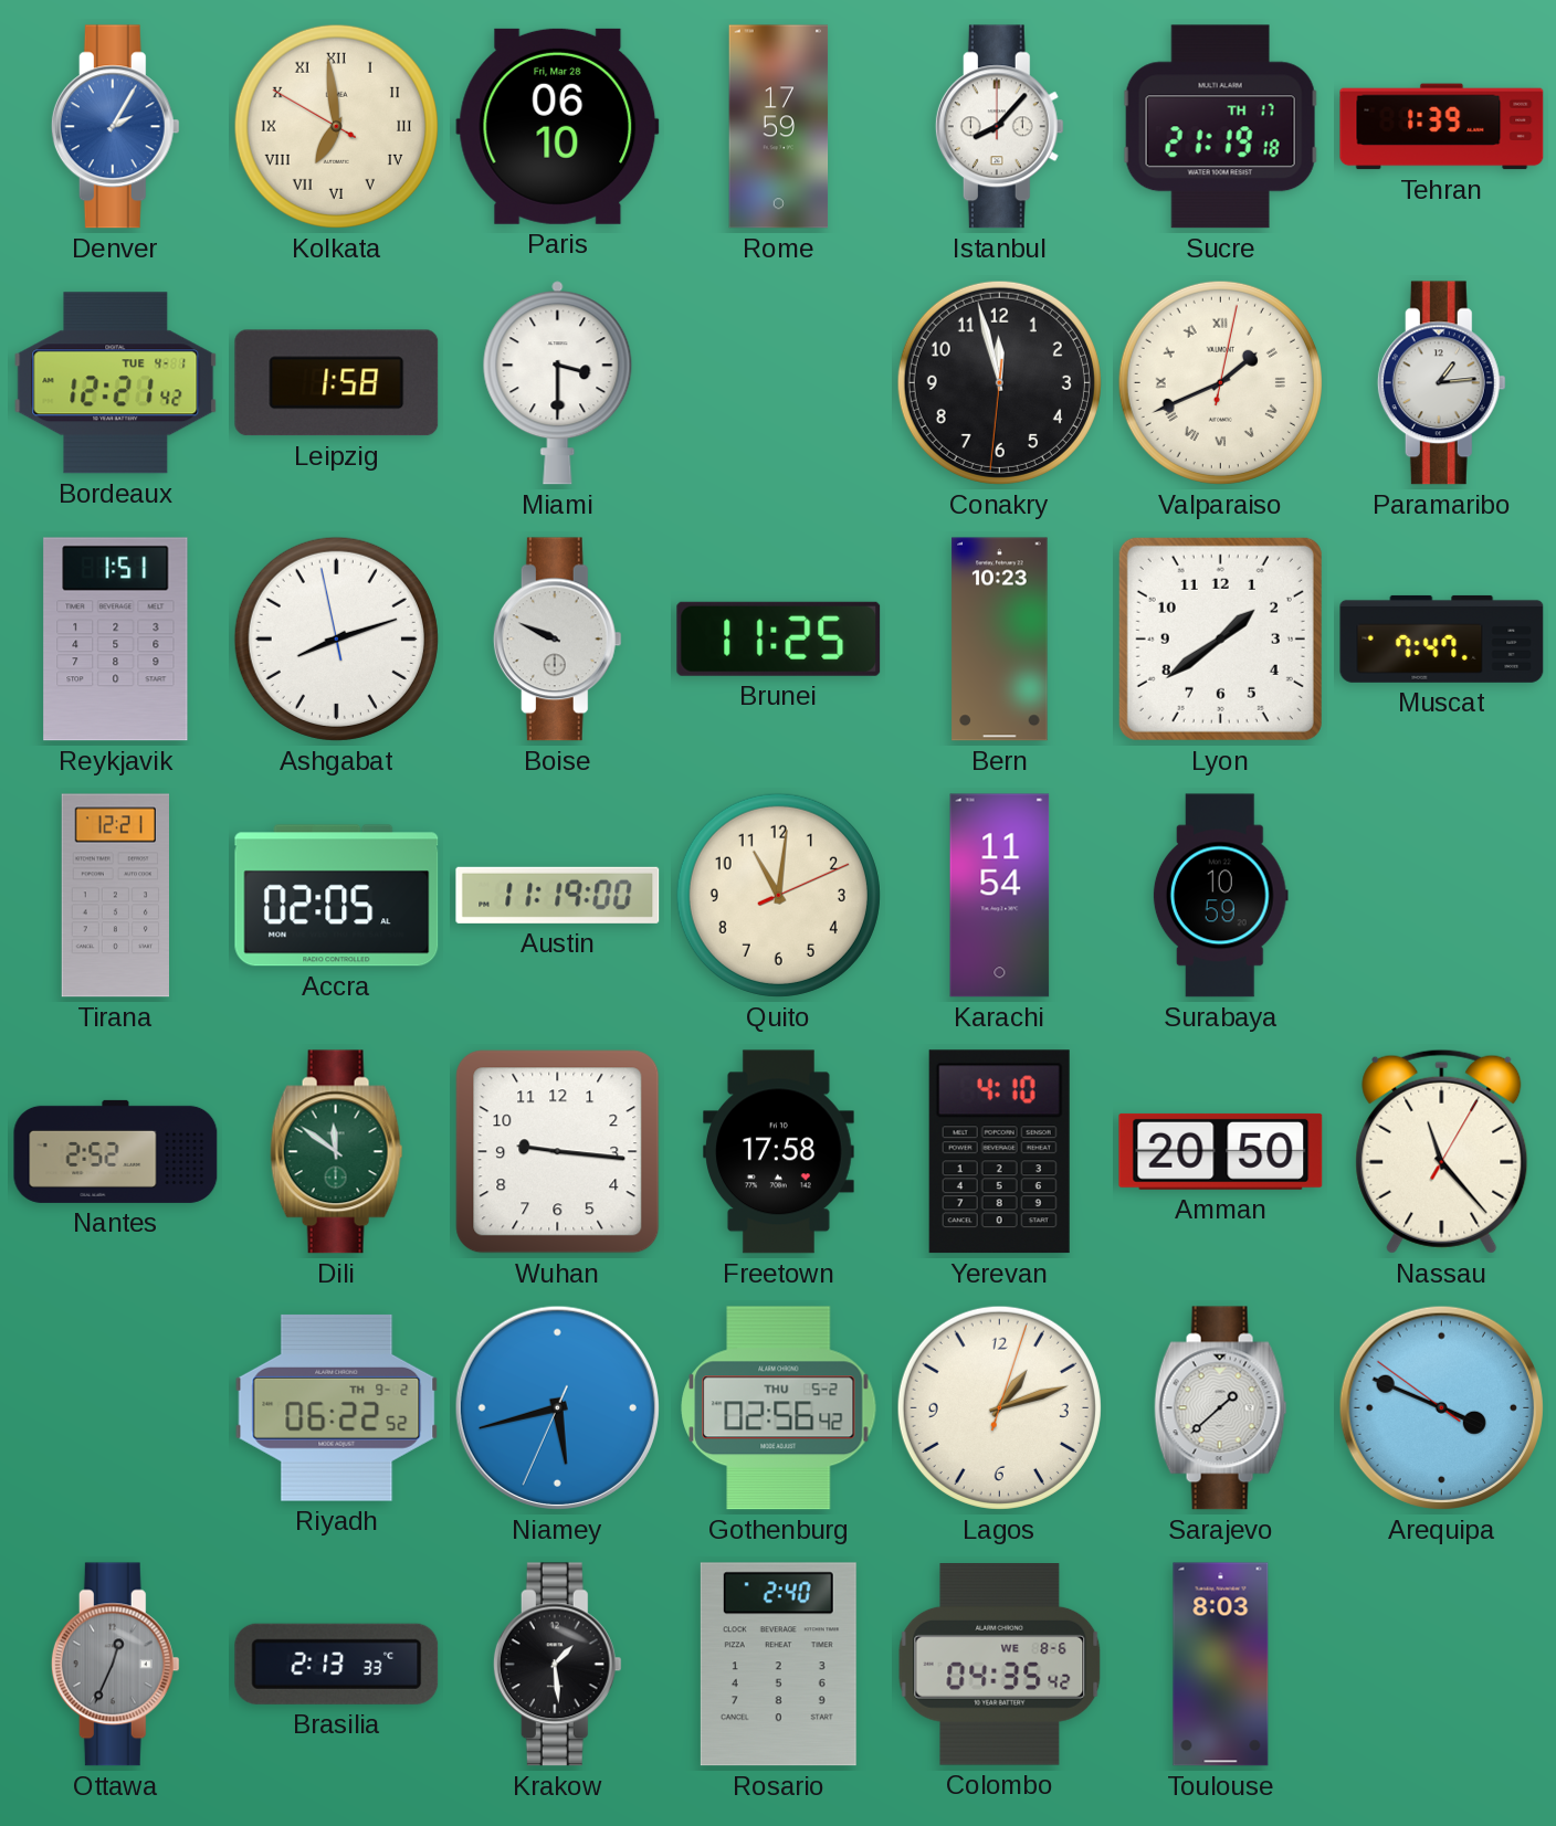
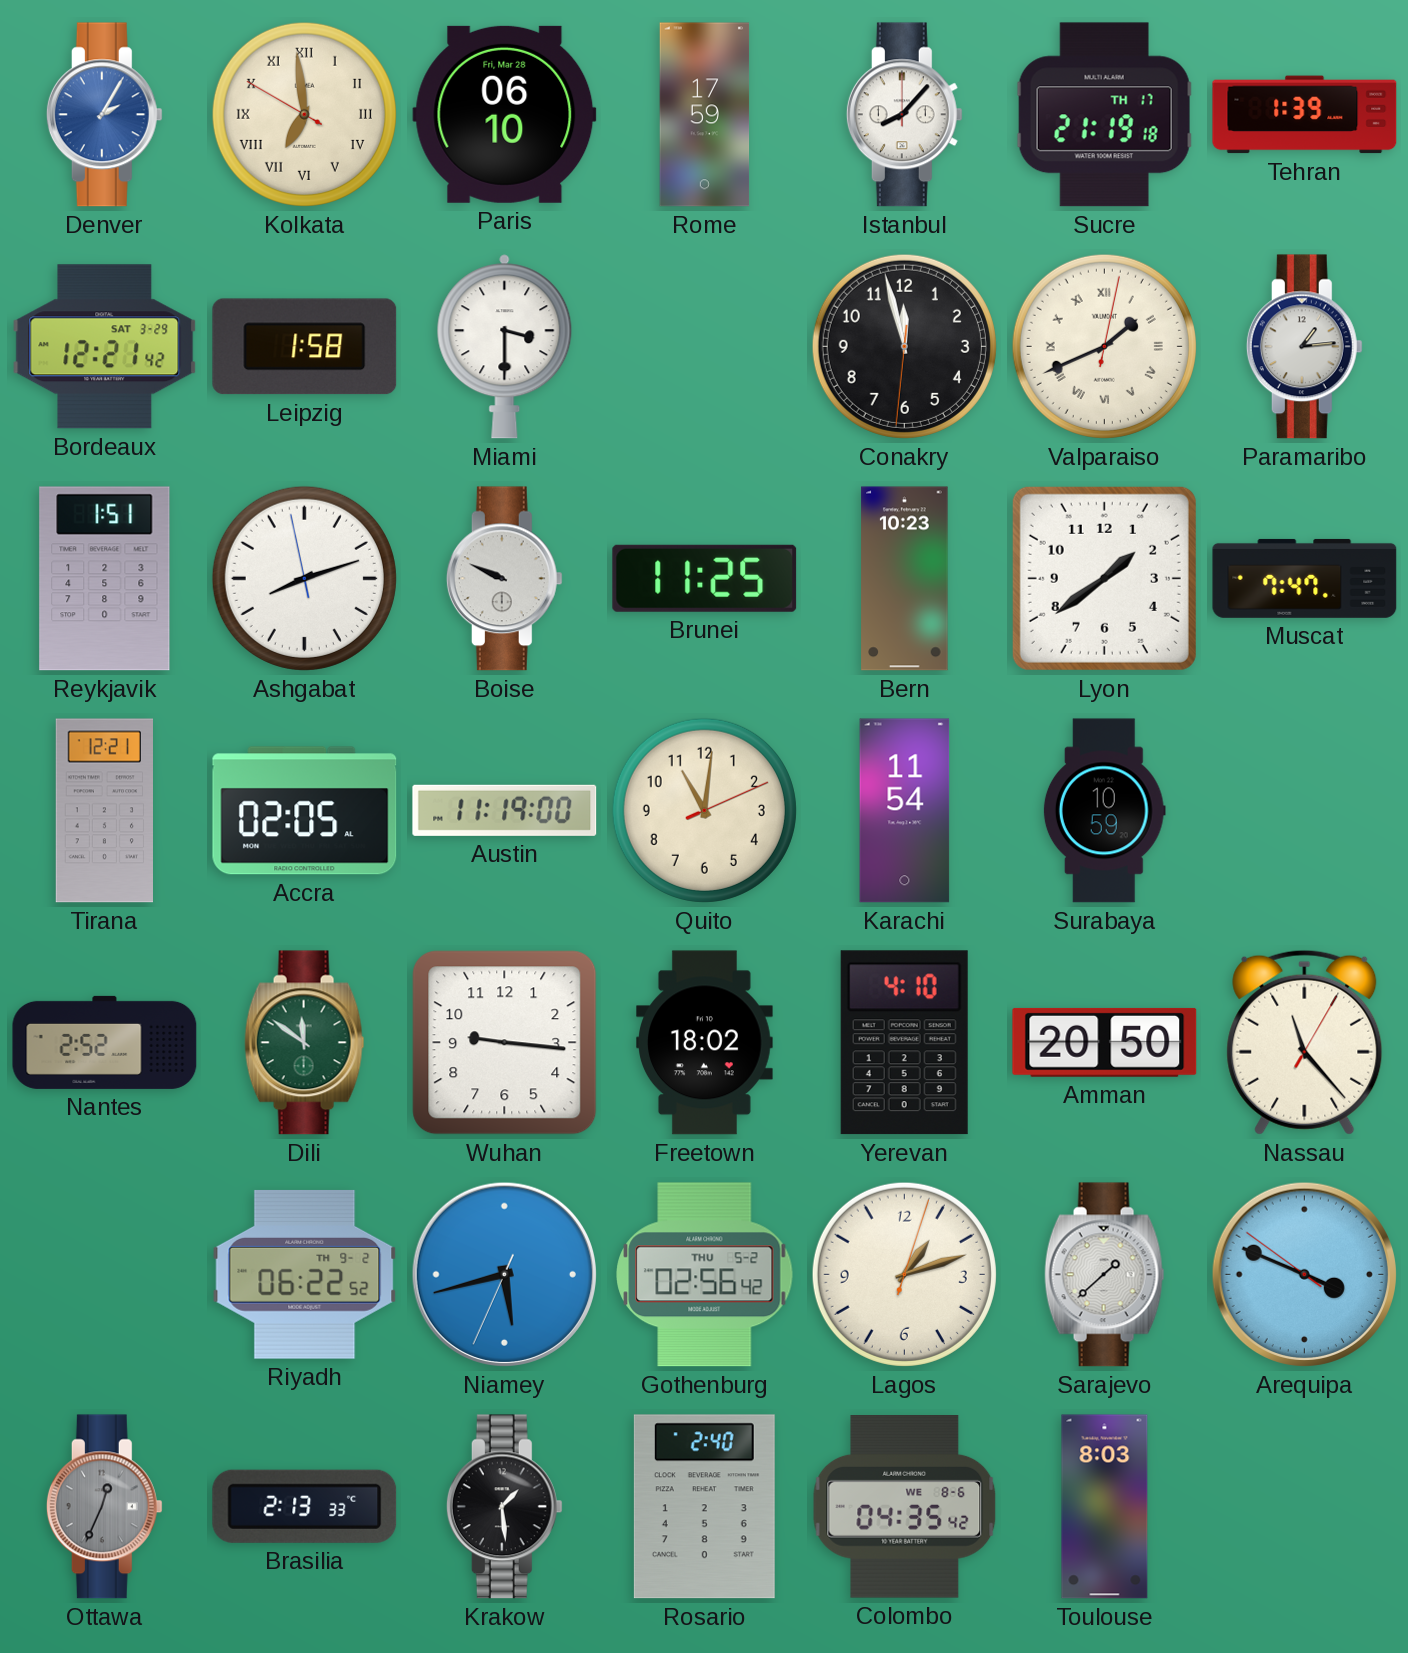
Bordeaux date: TUE 4-1 -> SAT 3-29 (105, 347)
Freetown: 17:58 -> 18:02 (705, 1043)
